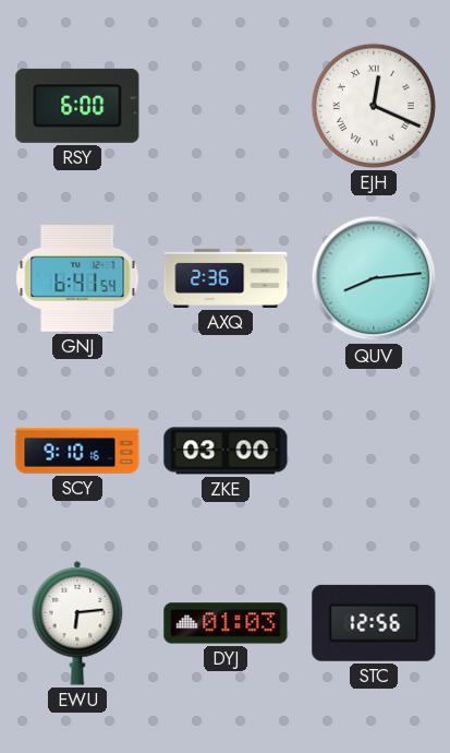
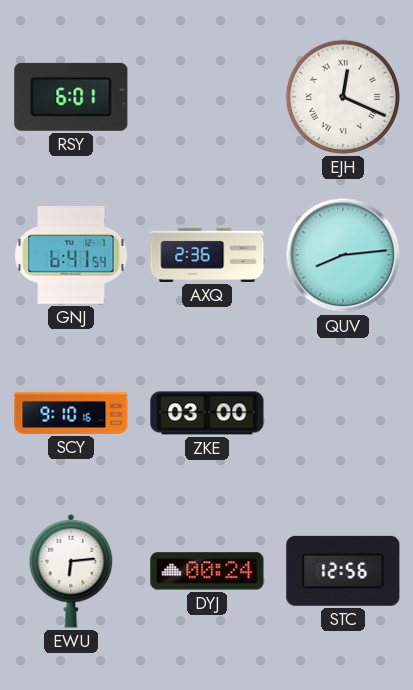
RSY: 6:00 -> 6:01 (71, 97)
DYJ: 01:03 -> 00:24 (207, 571)
